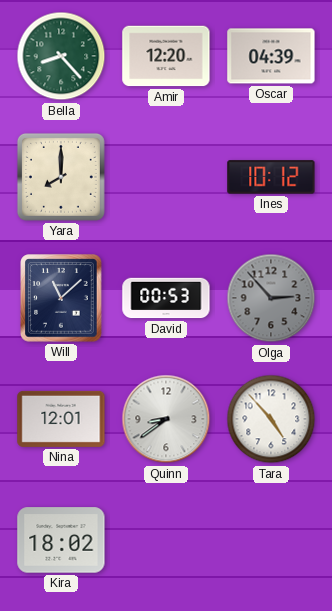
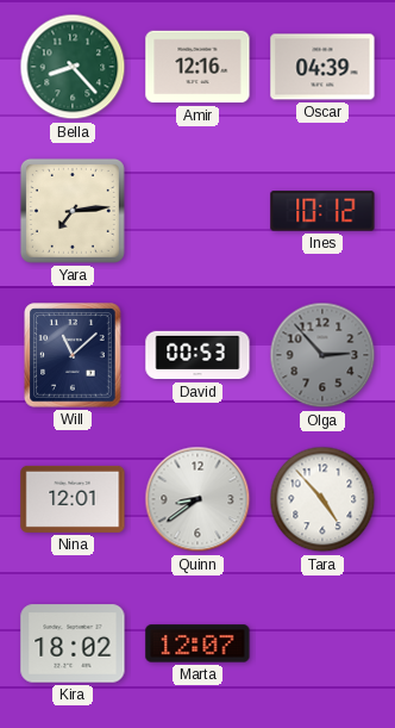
Amir: 12:20 -> 12:16 (197, 67)
Yara: 8:00 -> 7:14 (73, 211)
Marta: none -> 12:07 (197, 643)
